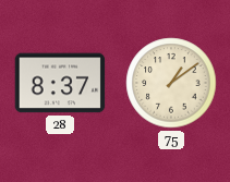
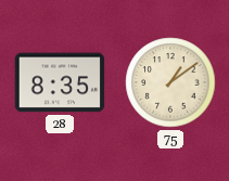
28: 8:37 -> 8:35 (60, 82)
